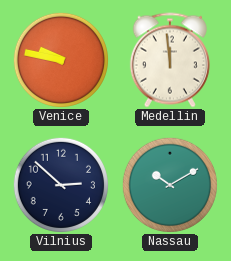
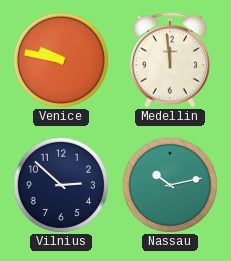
Nassau: 10:10 -> 10:13 (170, 185)
